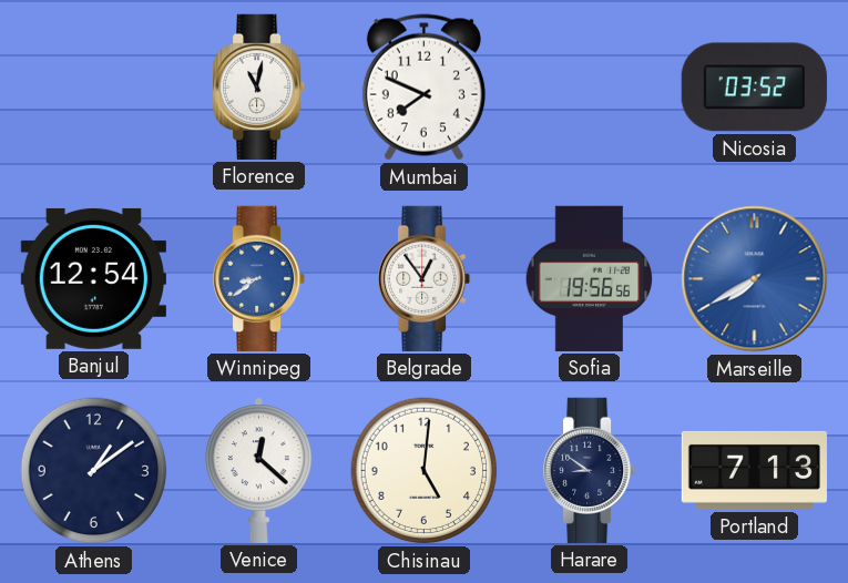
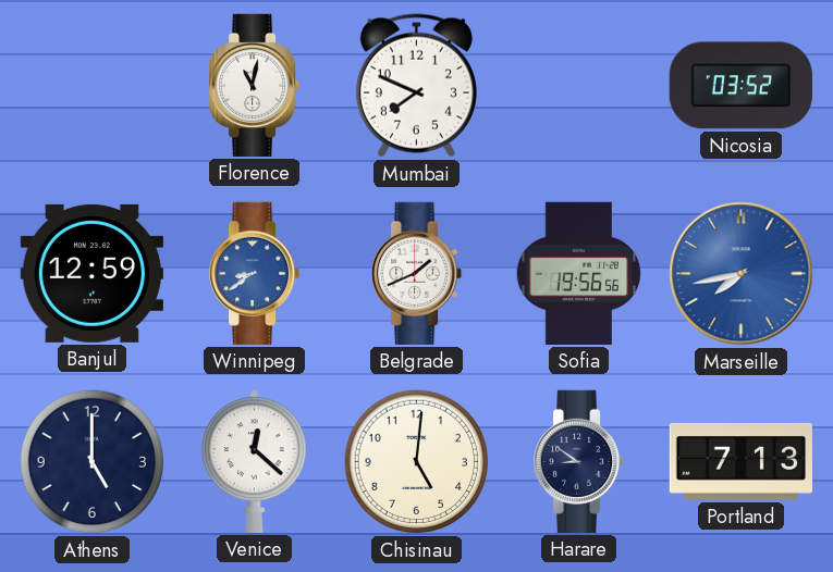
Banjul: 12:54 -> 12:59 (91, 273)
Belgrade: 12:54 -> 1:41 (418, 273)
Marseille: 7:40 -> 7:43 (742, 274)
Athens: 1:09 -> 5:00 (93, 462)
